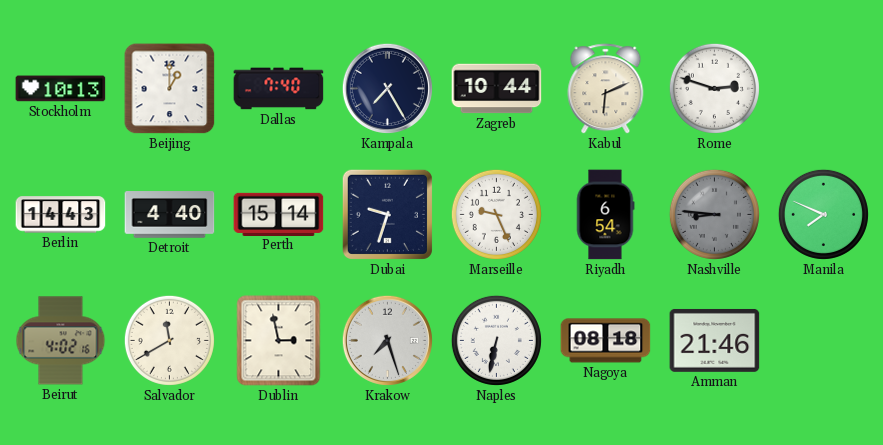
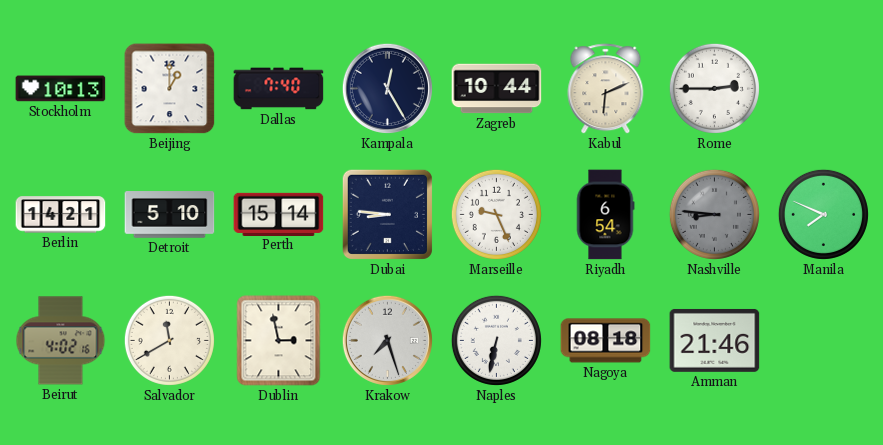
Kampala: 7:25 -> 12:25 (387, 88)
Rome: 2:48 -> 2:45 (714, 88)
Berlin: 14:43 -> 14:21 (61, 215)
Detroit: 4:40 -> 5:10 (170, 215)
Dubai: 9:33 -> 8:46 (387, 214)
